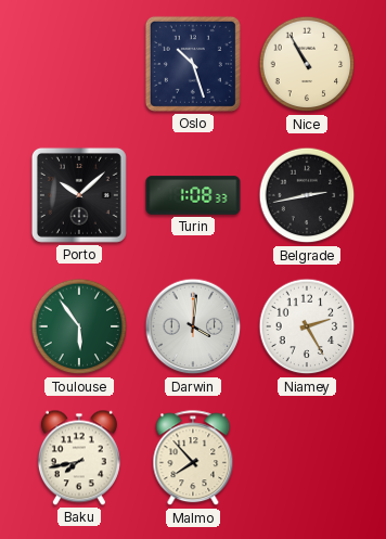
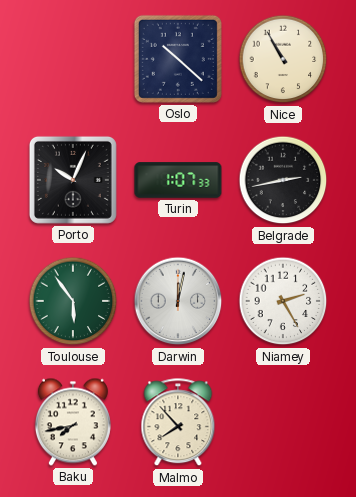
Oslo: 10:27 -> 10:22 (178, 59)
Porto: 10:08 -> 10:04 (73, 180)
Turin: 1:08 -> 1:07 (178, 180)
Darwin: 4:01 -> 12:02 (178, 301)
